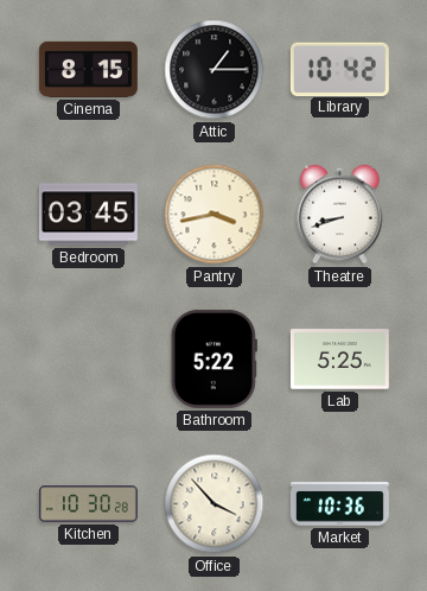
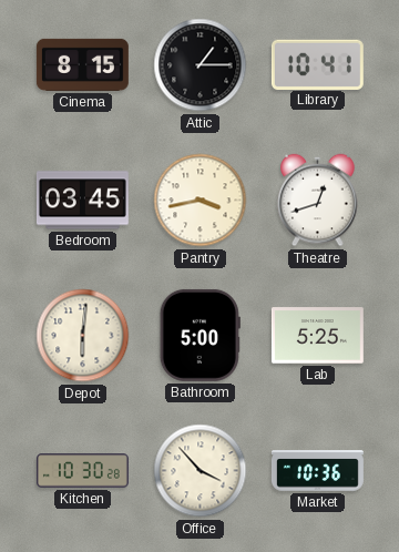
Library: 10:42 -> 10:41 (317, 64)
Theatre: 8:42 -> 12:42 (318, 201)
Depot: none -> 6:01 (83, 336)
Bathroom: 5:22 -> 5:00 (199, 335)
